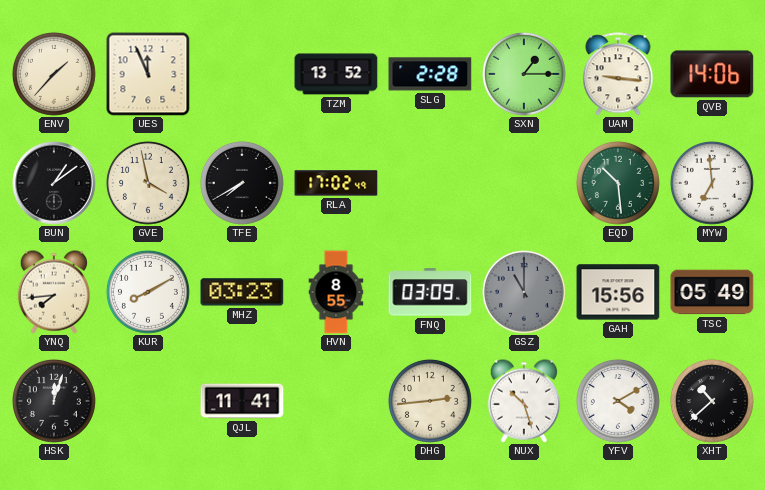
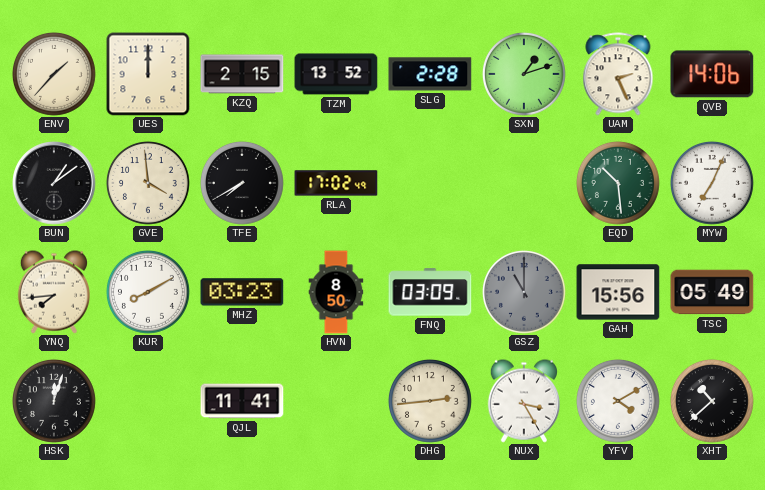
UES: 11:56 -> 12:00 (148, 74)
KZQ: none -> 2:15 (242, 74)
SXN: 1:15 -> 1:12 (524, 74)
UAM: 9:16 -> 2:26 (618, 74)
GVE: 3:58 -> 3:59 (148, 183)
MYW: 6:59 -> 7:04 (712, 183)
HVN: 8:55 -> 8:50 (336, 292)
NUX: 10:27 -> 3:25 (523, 401)
